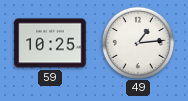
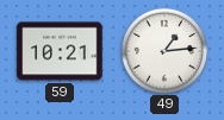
59: 10:25 -> 10:21 (60, 51)
